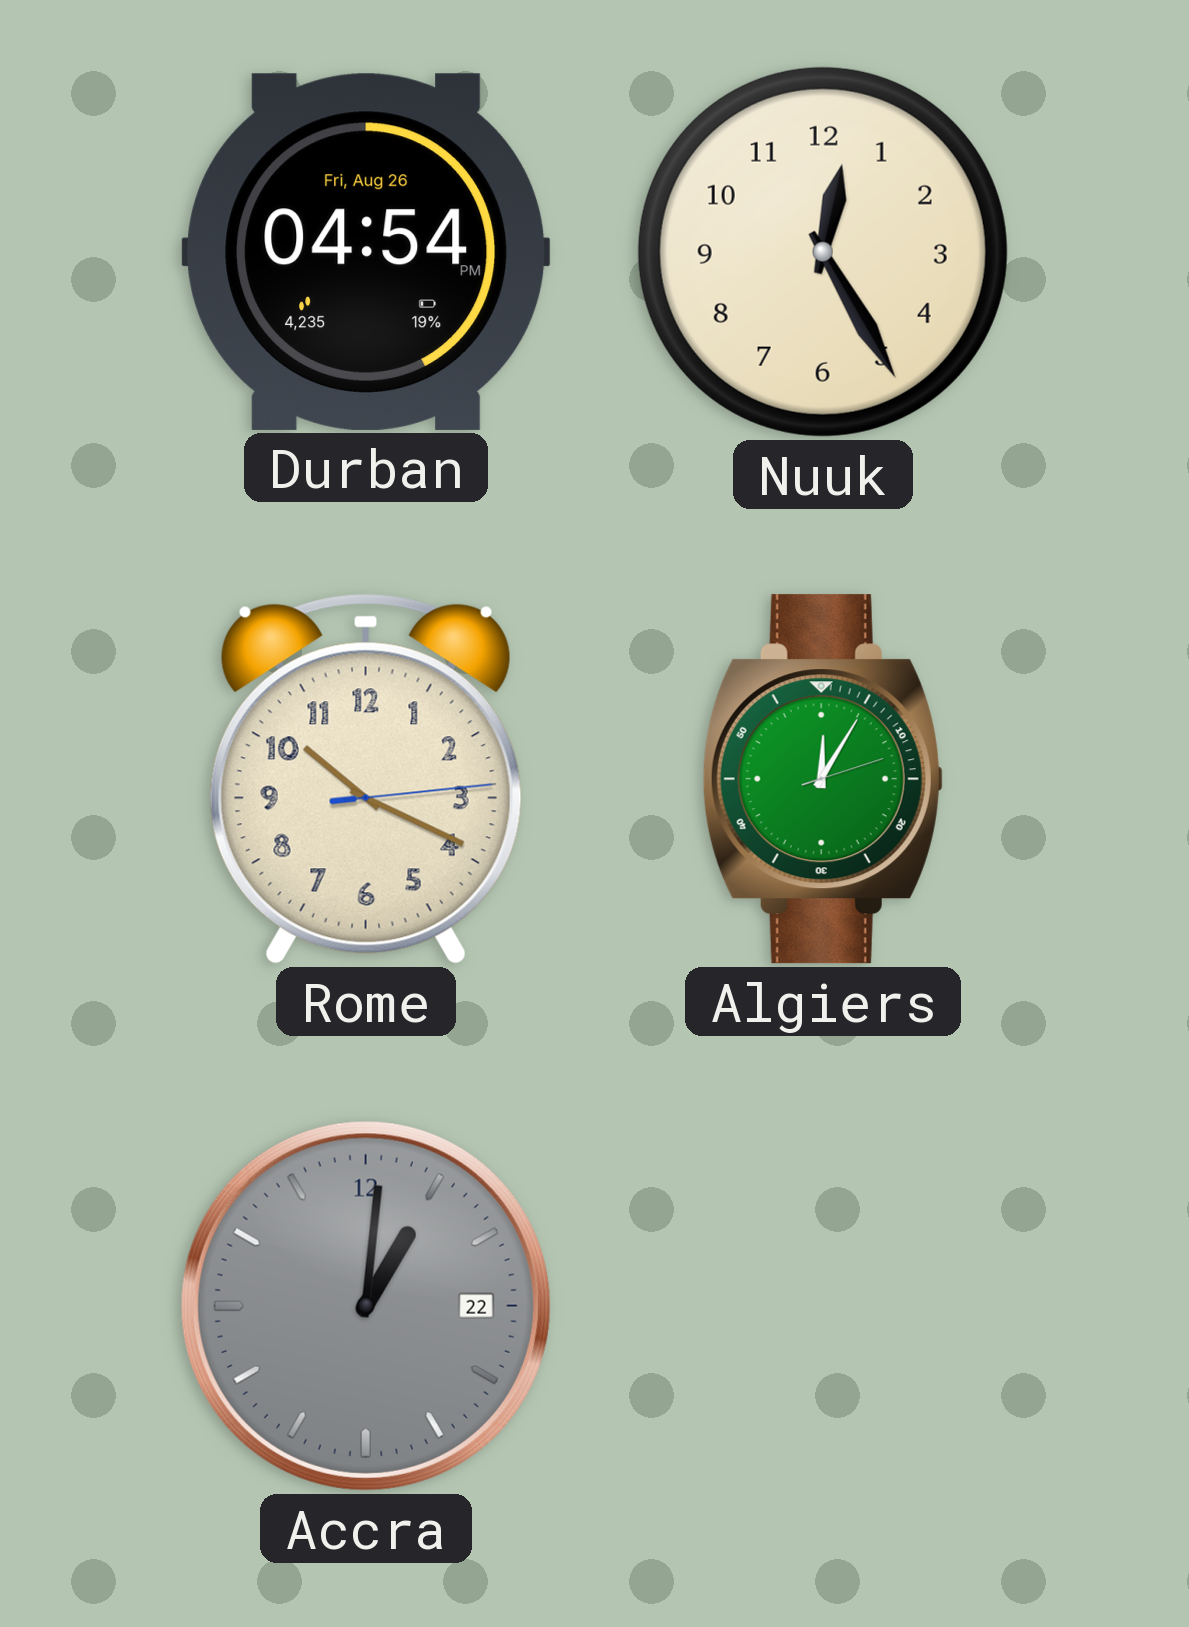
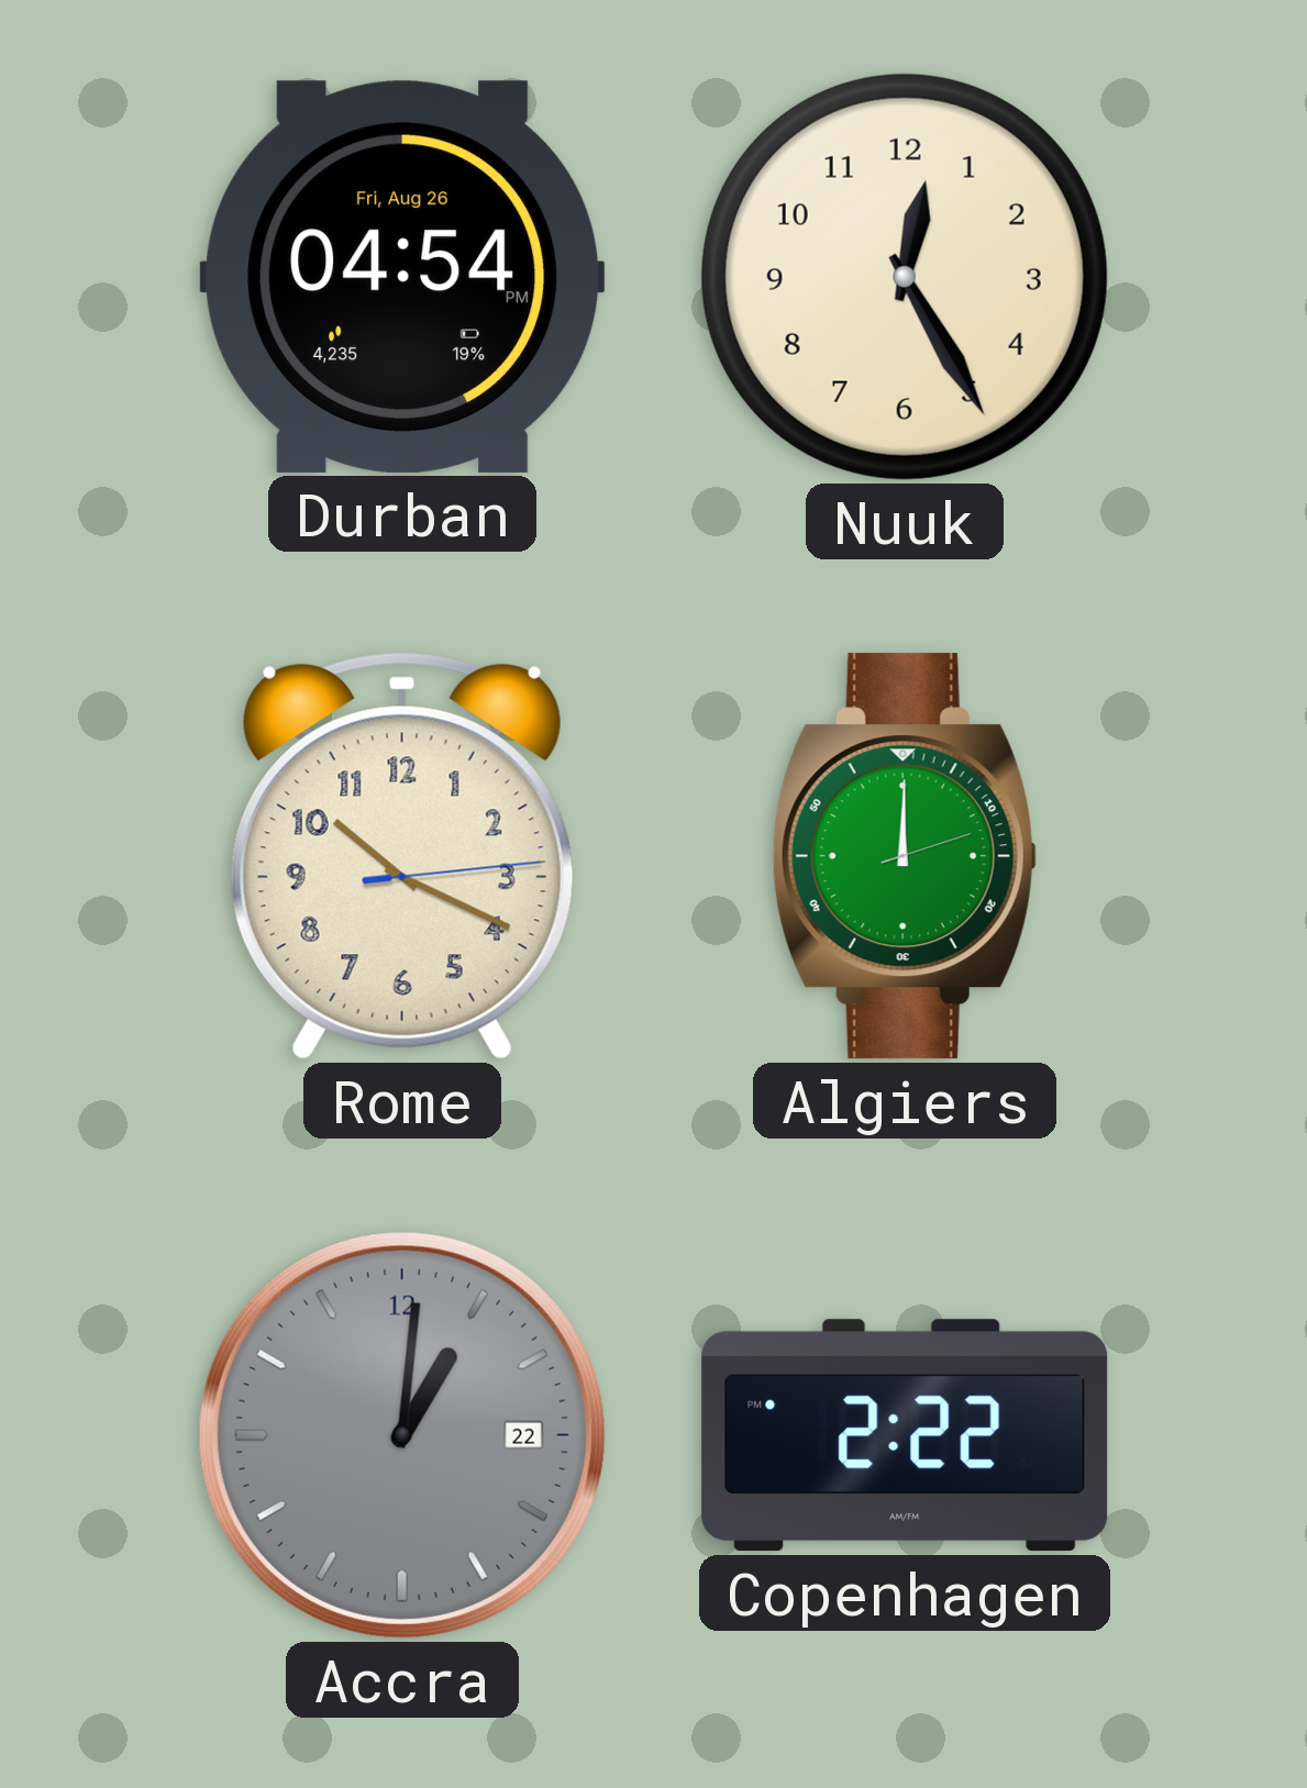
Algiers: 12:05 -> 12:00 (905, 856)
Copenhagen: none -> 2:22 (905, 1435)
